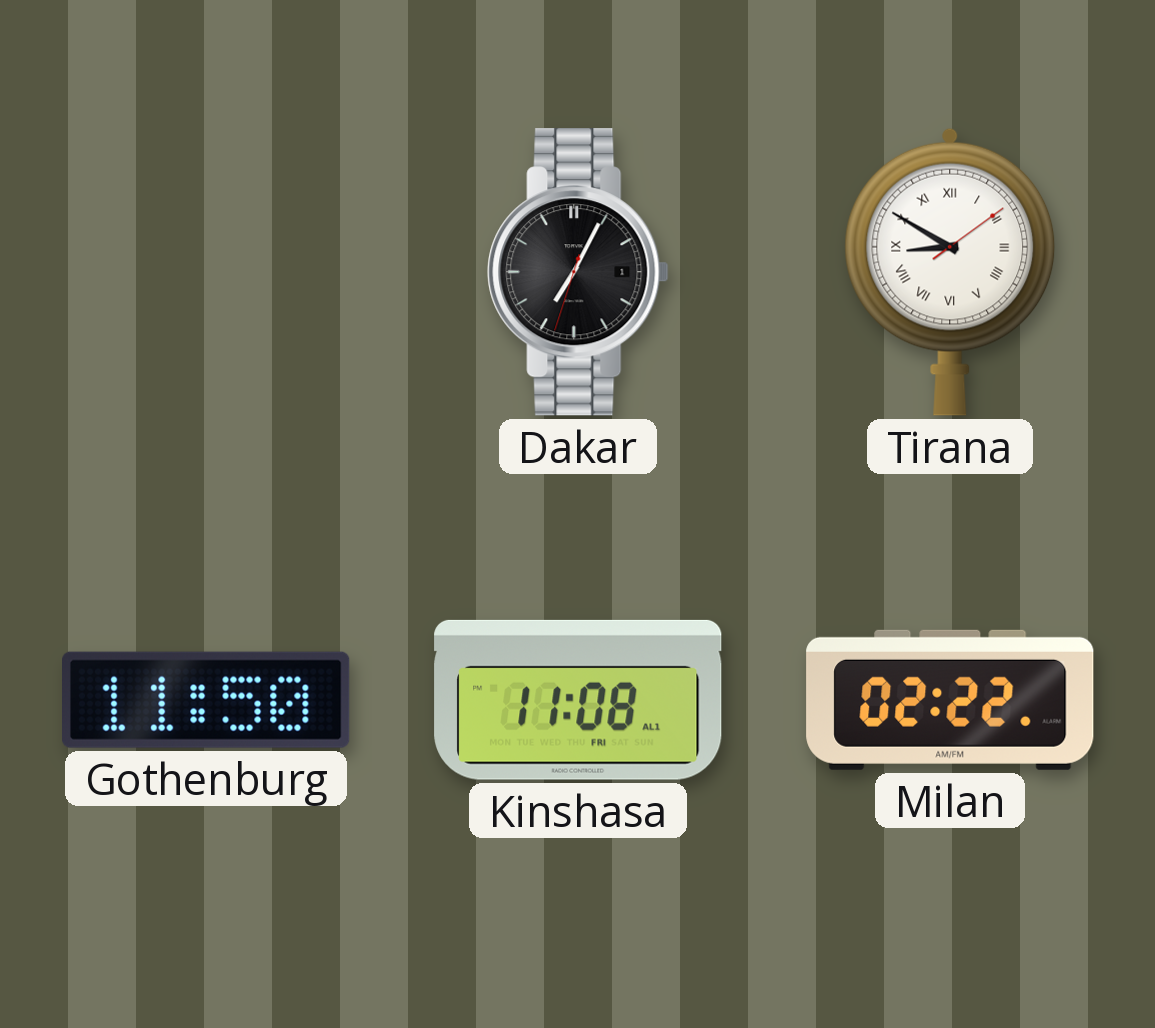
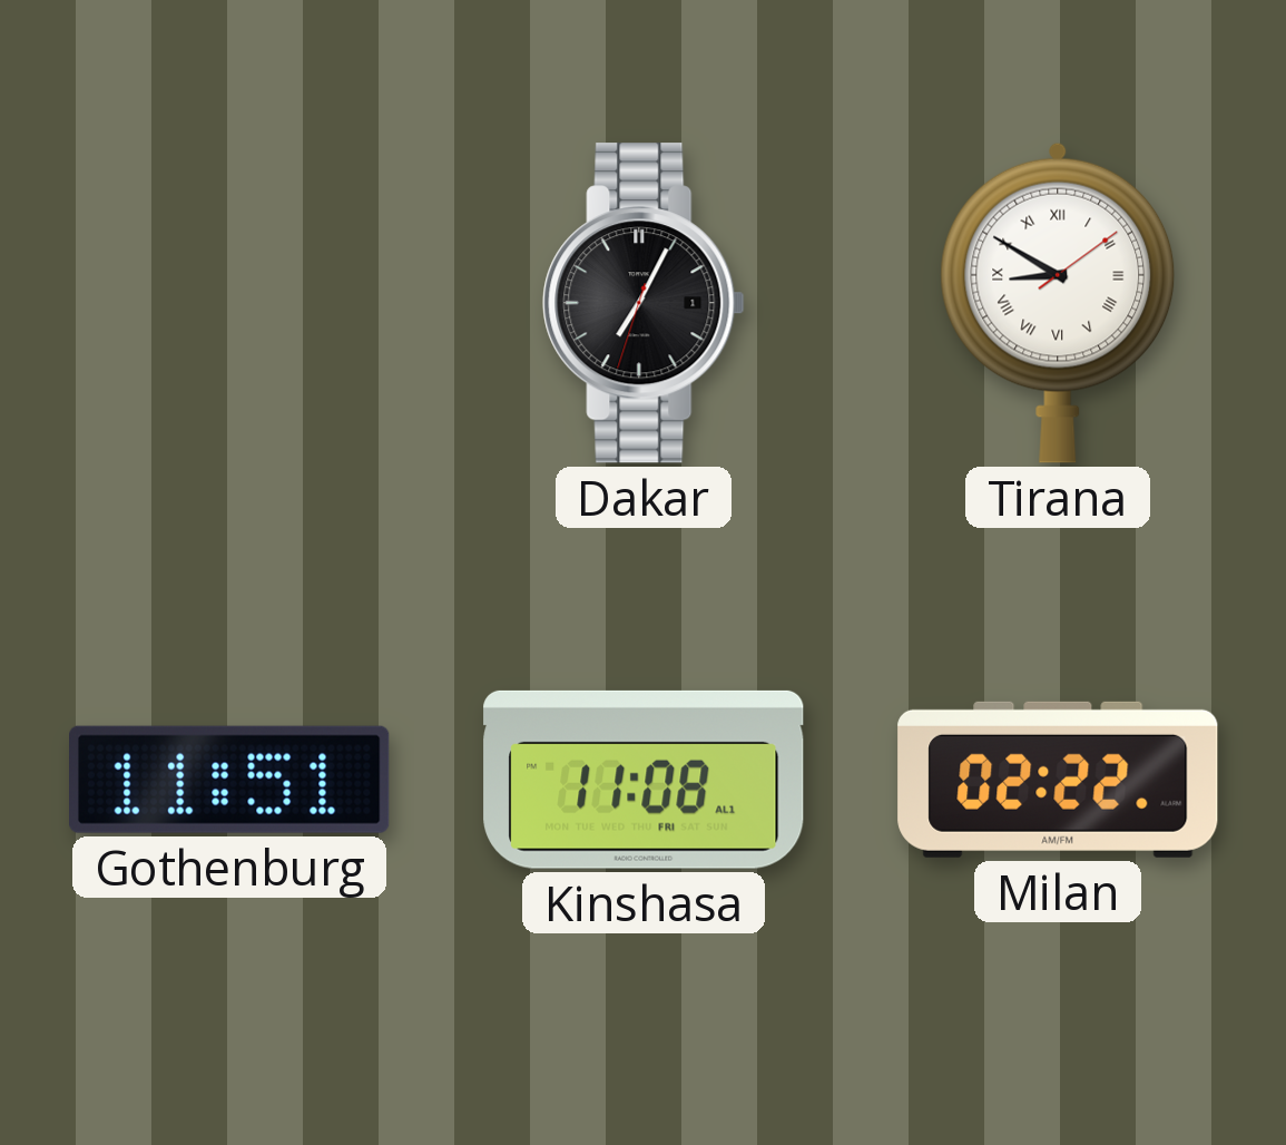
Gothenburg: 11:50 -> 11:51 (230, 780)
